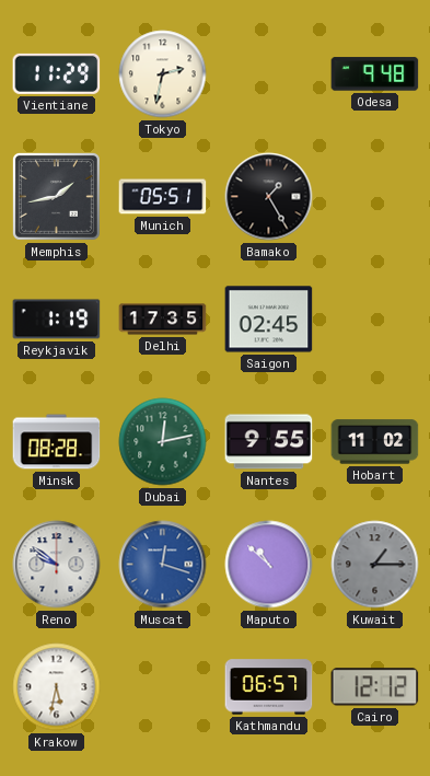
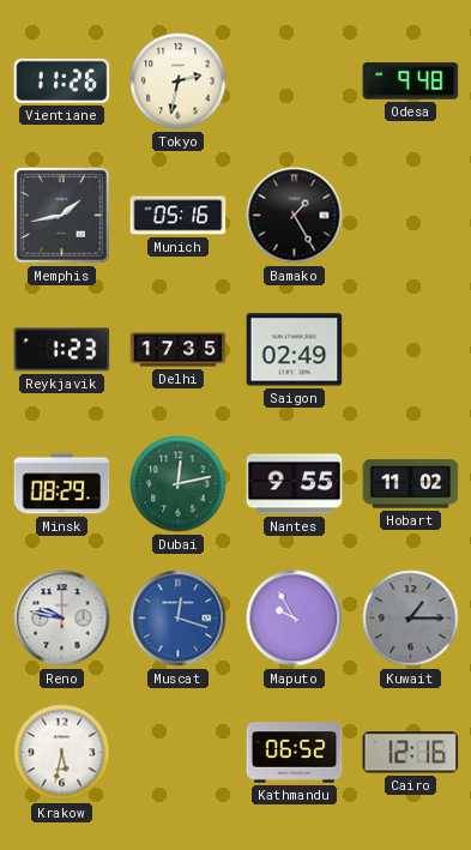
Vientiane: 11:29 -> 11:26 (62, 80)
Munich: 05:51 -> 05:16 (179, 216)
Reykjavik: 1:19 -> 1:23 (62, 350)
Saigon: 02:45 -> 02:49 (295, 350)
Minsk: 08:28 -> 08:29 (62, 484)
Reno: 9:51 -> 9:47 (62, 619)
Maputo: 10:52 -> 9:55 (295, 619)
Kathmandu: 06:57 -> 06:52 (295, 753)
Cairo: 12:12 -> 12:16 (411, 753)
